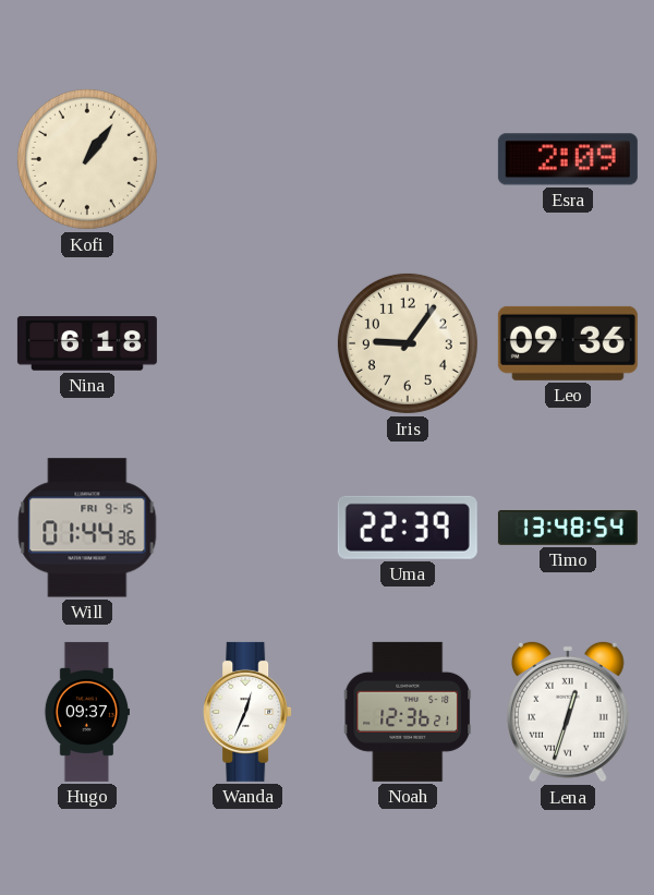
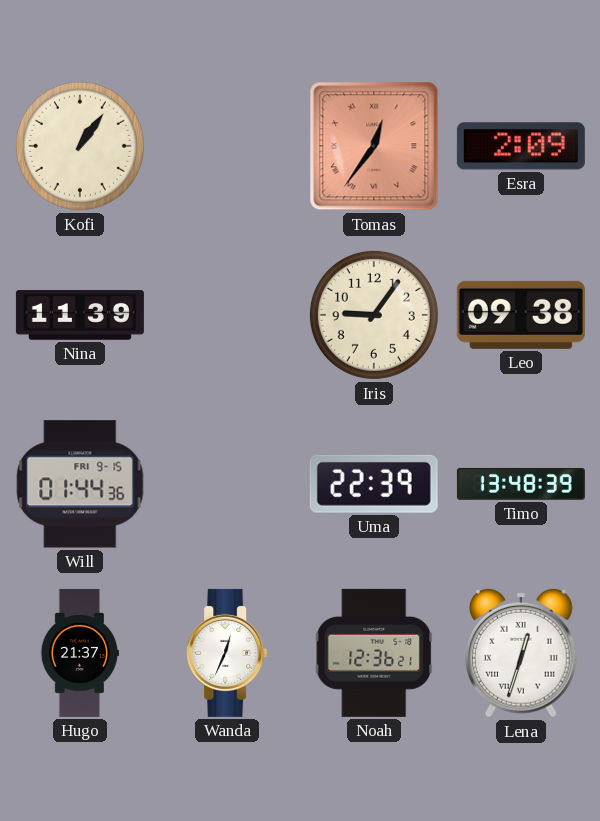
Tomas: none -> 12:36 (374, 146)
Nina: 6:18 -> 11:39 (80, 315)
Leo: 09:36 -> 09:38 (521, 315)
Timo: 13:48:54 -> 13:48:39 (521, 484)
Hugo: 09:37 -> 21:37 (79, 653)
